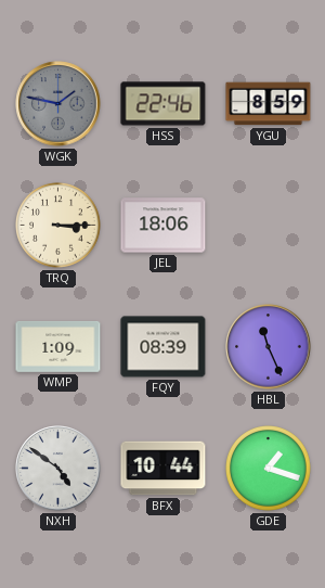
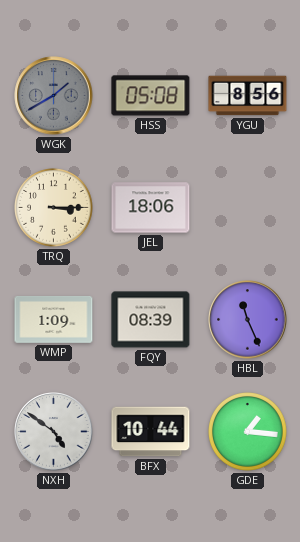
WGK: 1:47 -> 1:40 (54, 96)
HSS: 22:46 -> 05:08 (151, 96)
YGU: 8:59 -> 8:56 (248, 96)
GDE: 1:18 -> 1:16 (248, 432)
